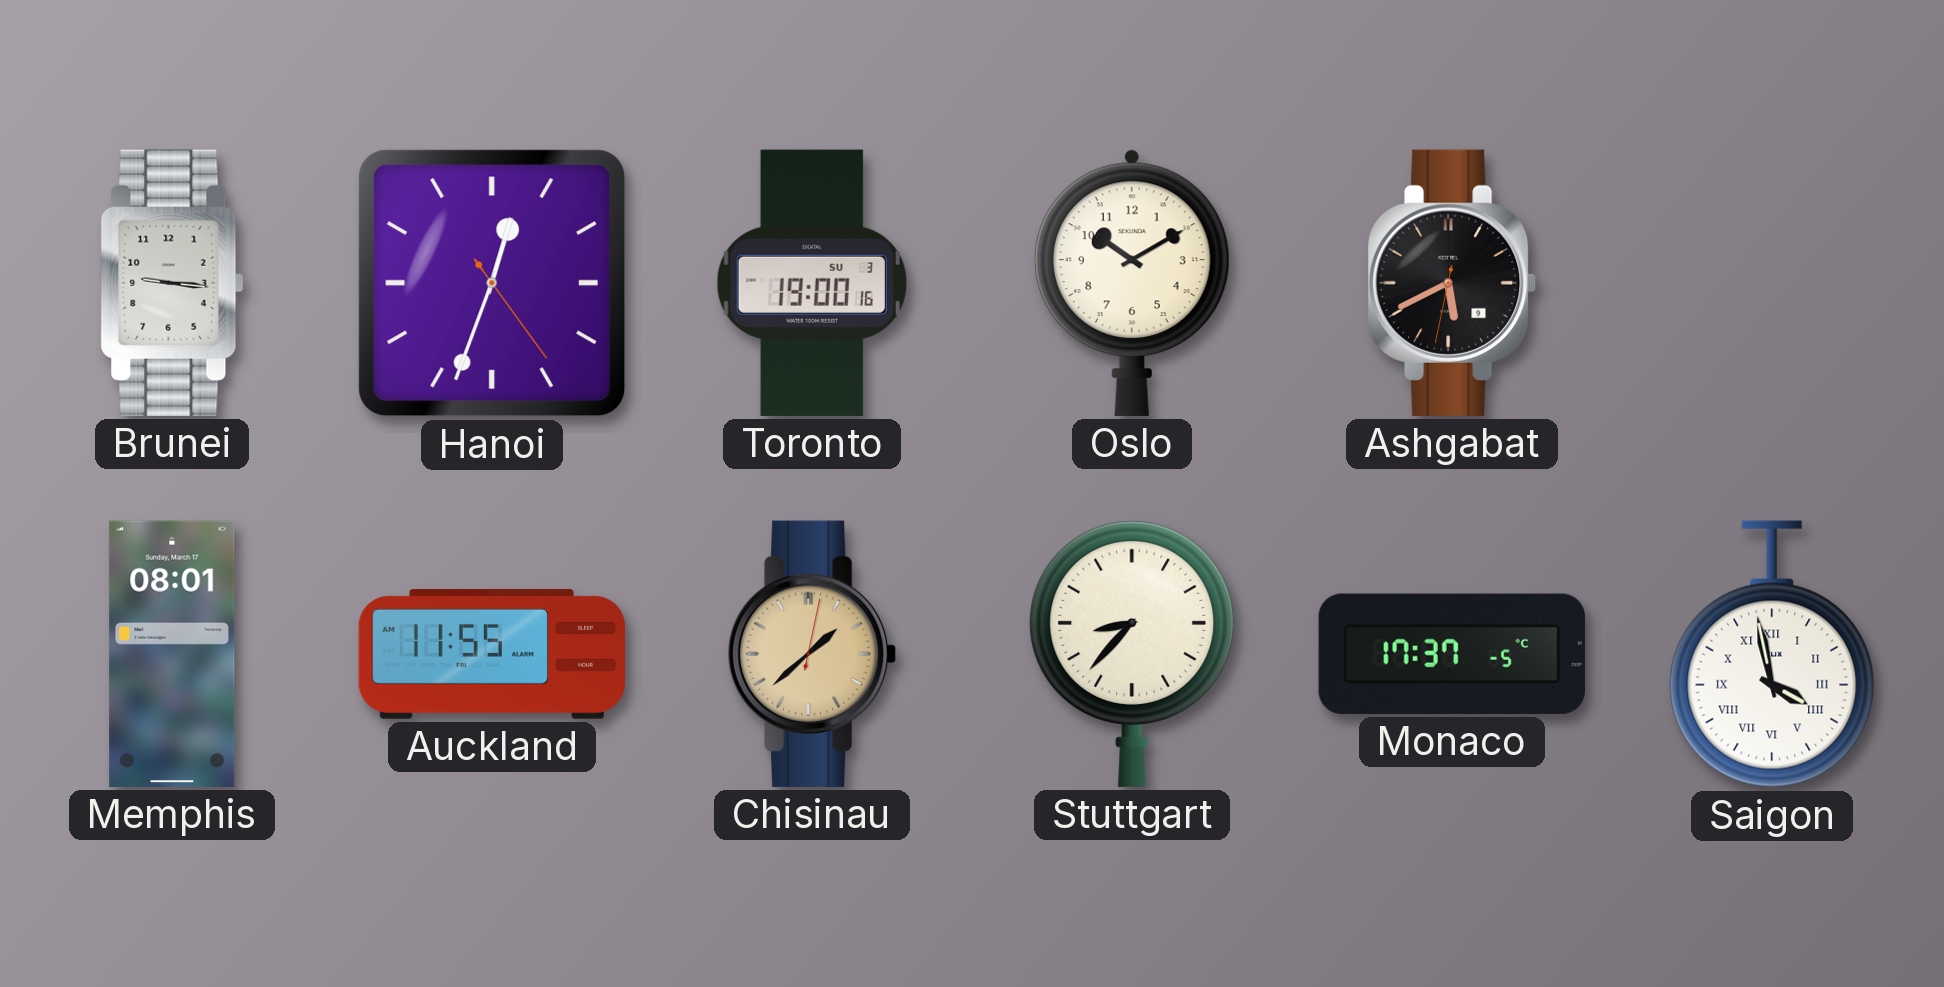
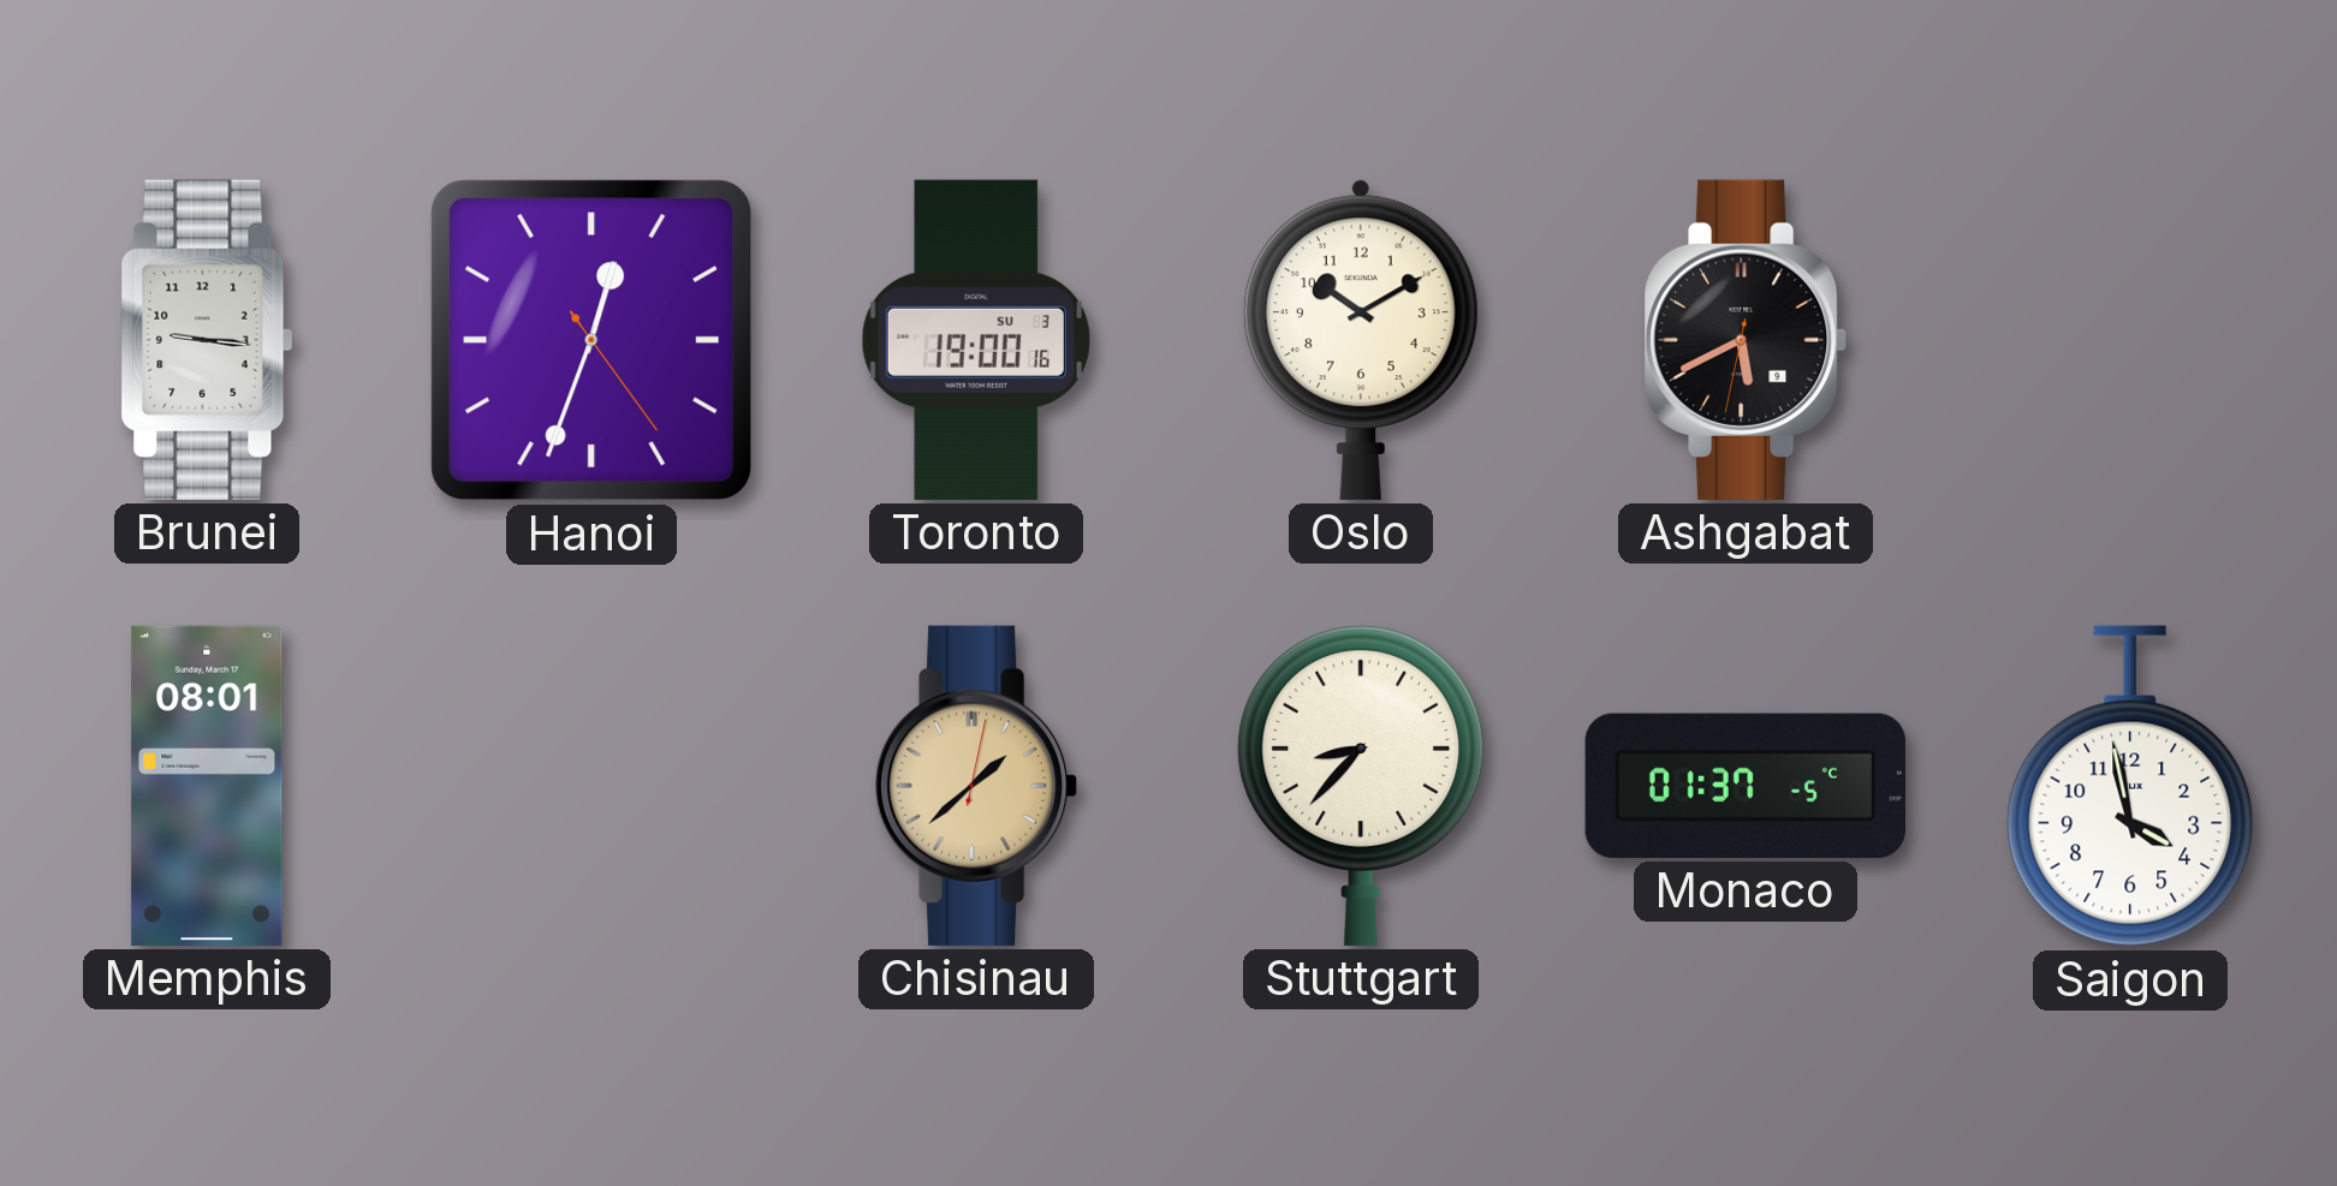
Auckland: 11:55 -> none (491, 654)
Monaco: 17:37 -> 01:37 (1746, 786)
Saigon numerals: Roman -> Arabic (2130, 786)
